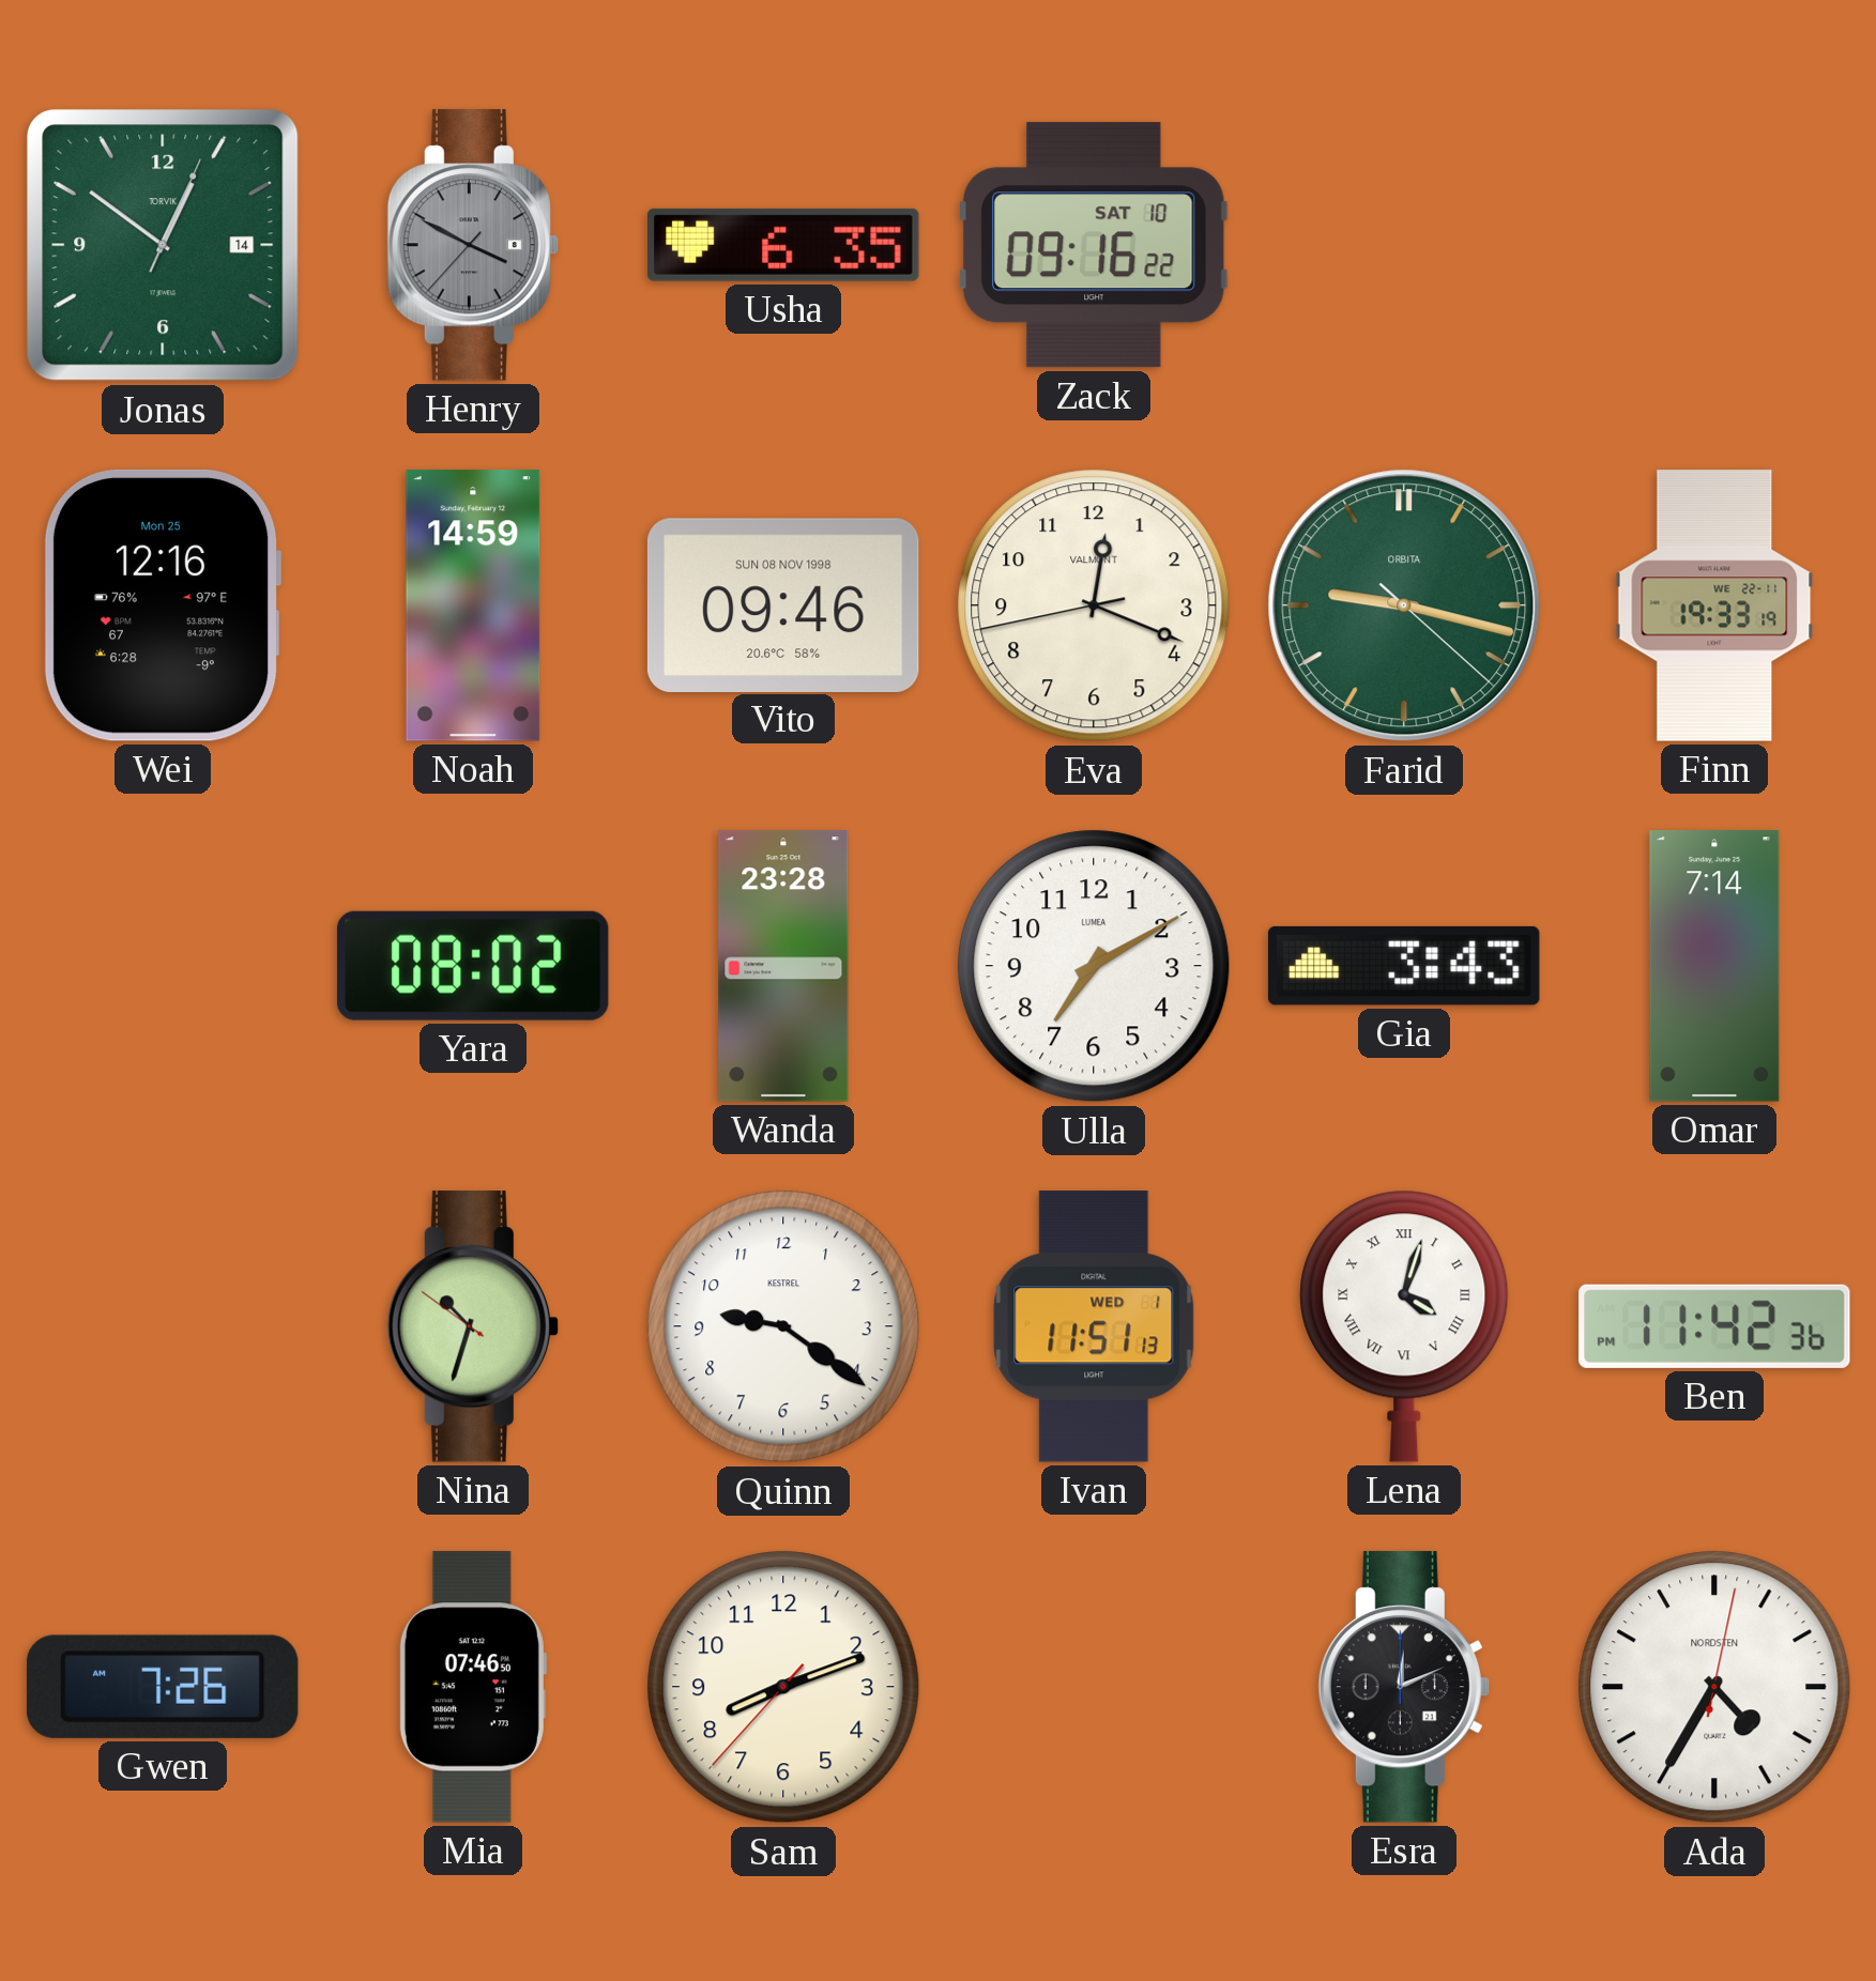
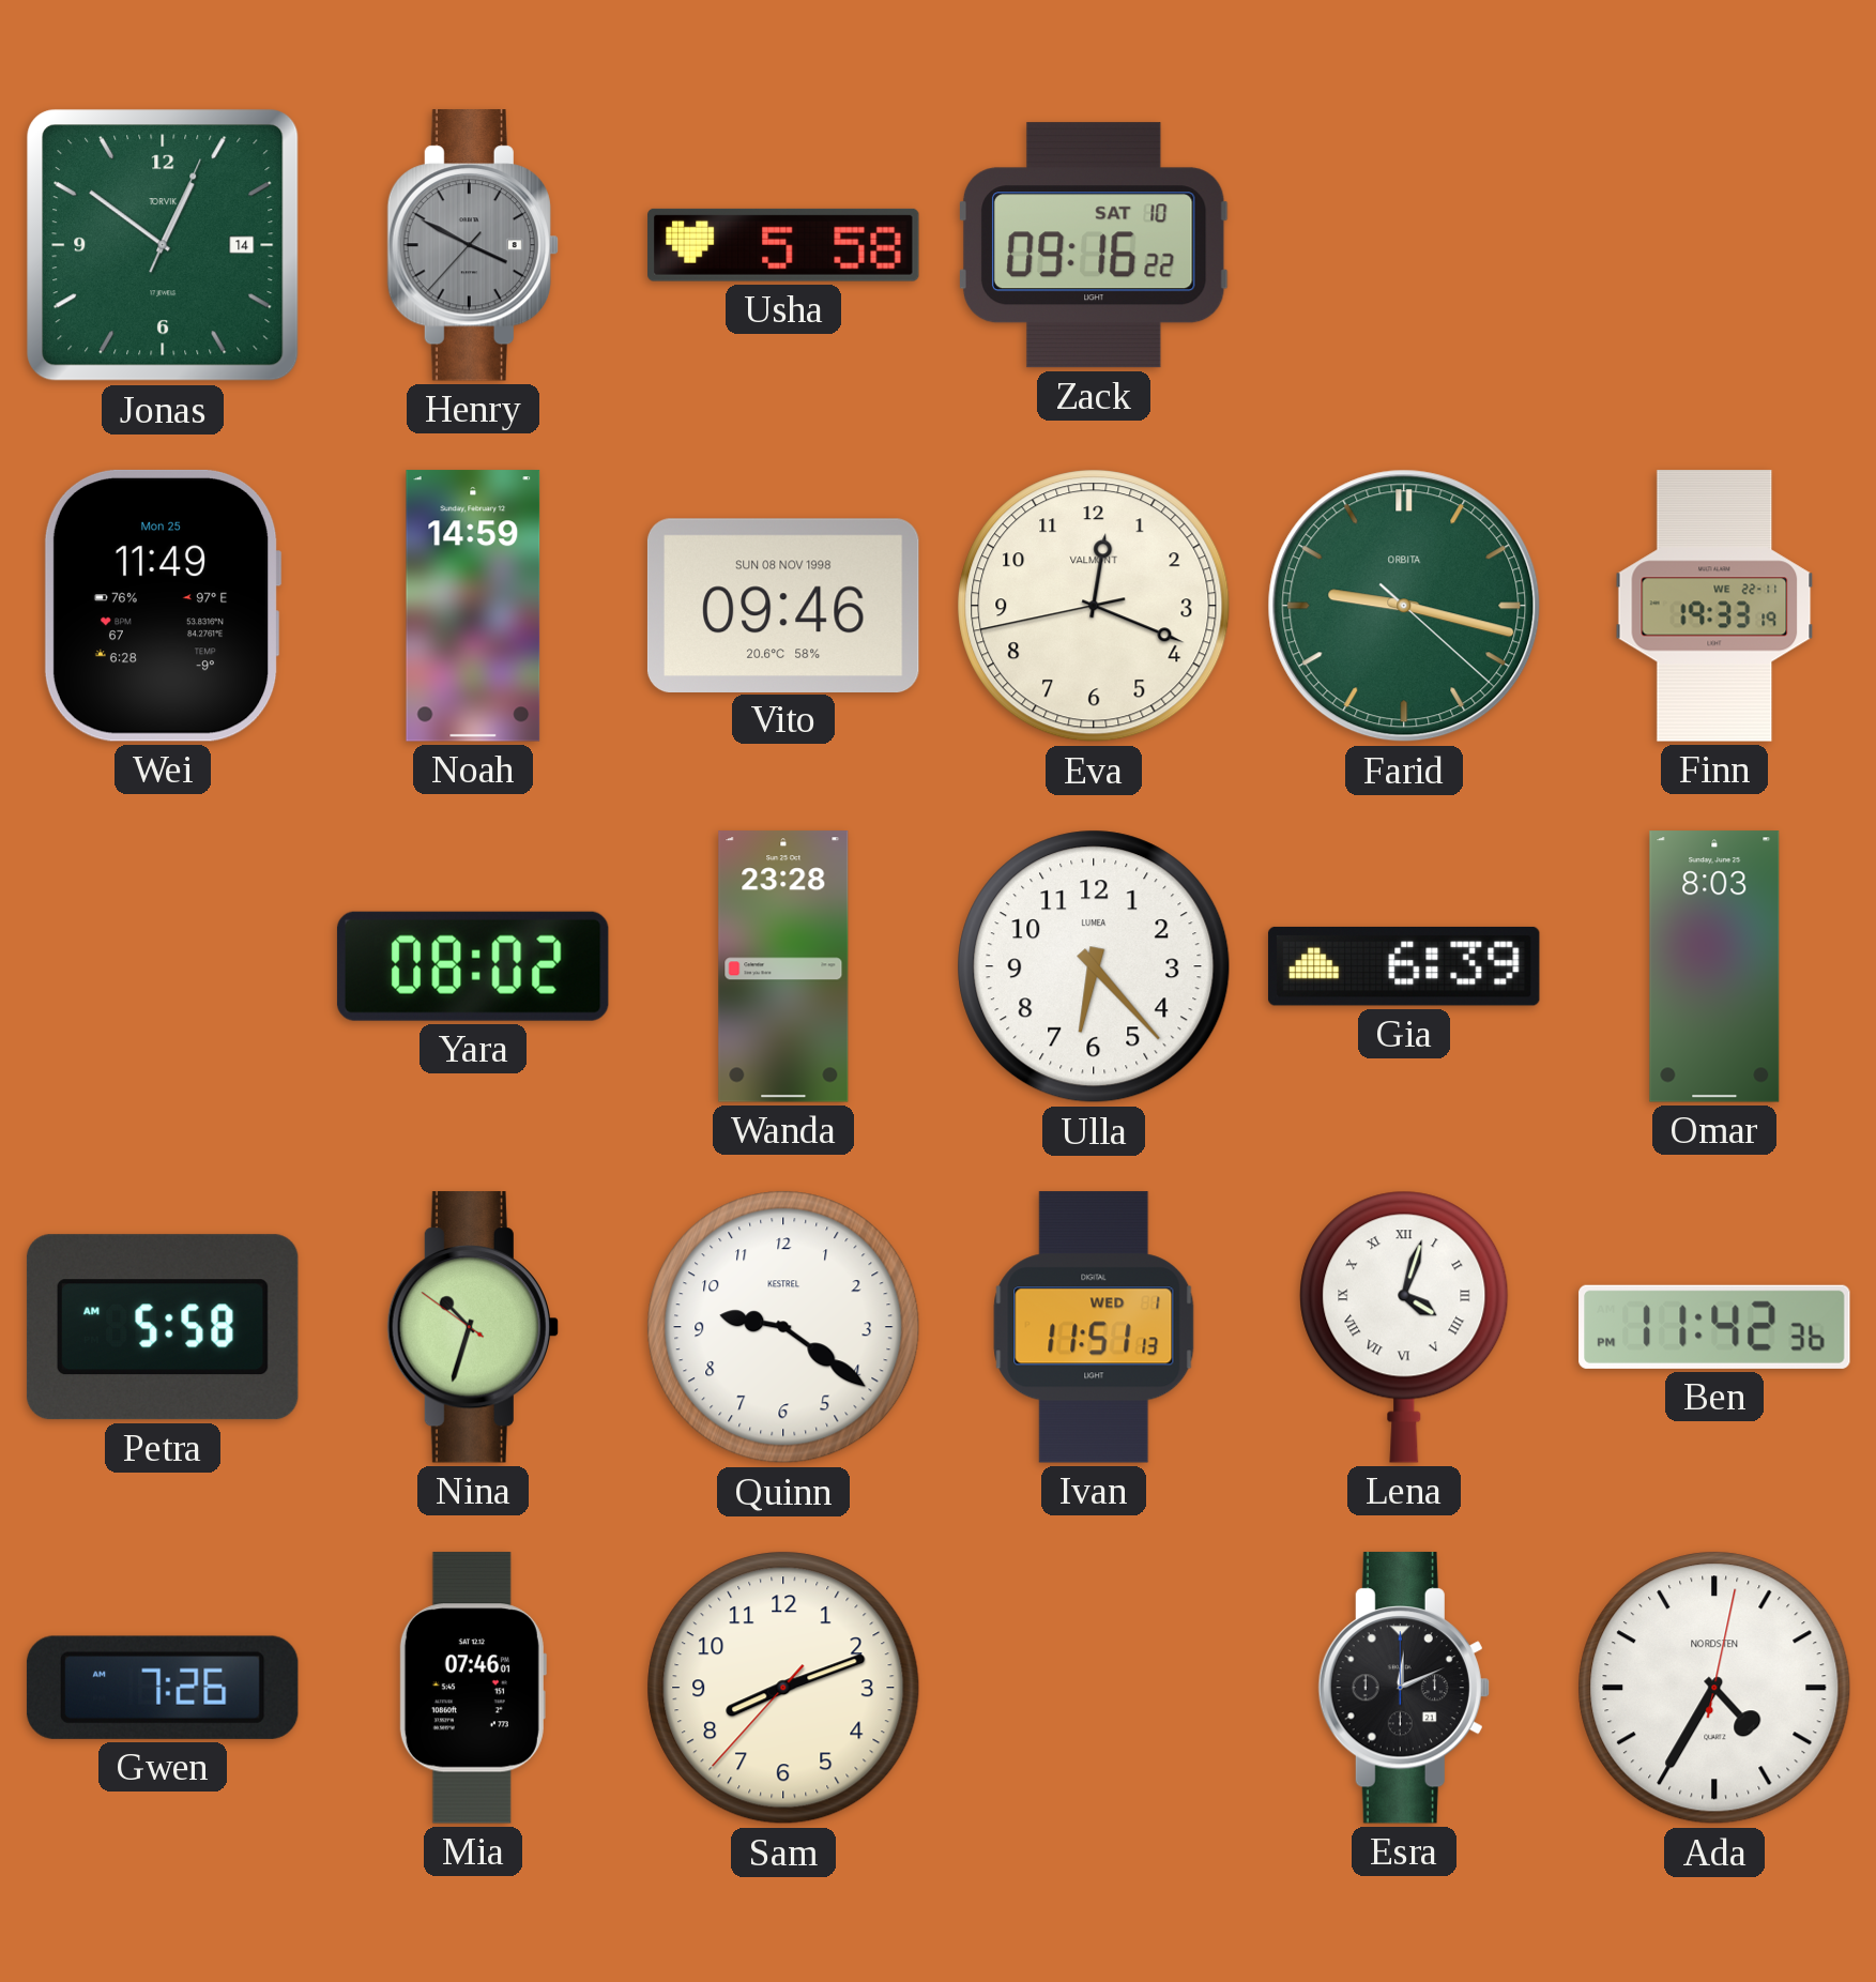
Usha: 6:35 -> 5:58 (783, 245)
Wei: 12:16 -> 11:49 (163, 606)
Ulla: 7:10 -> 6:23 (1094, 966)
Gia: 3:43 -> 6:39 (1404, 966)
Omar: 7:14 -> 8:03 (1714, 966)
Petra: none -> 5:58 (163, 1327)
Mia: 07:46:50 -> 07:46:01 (473, 1688)
